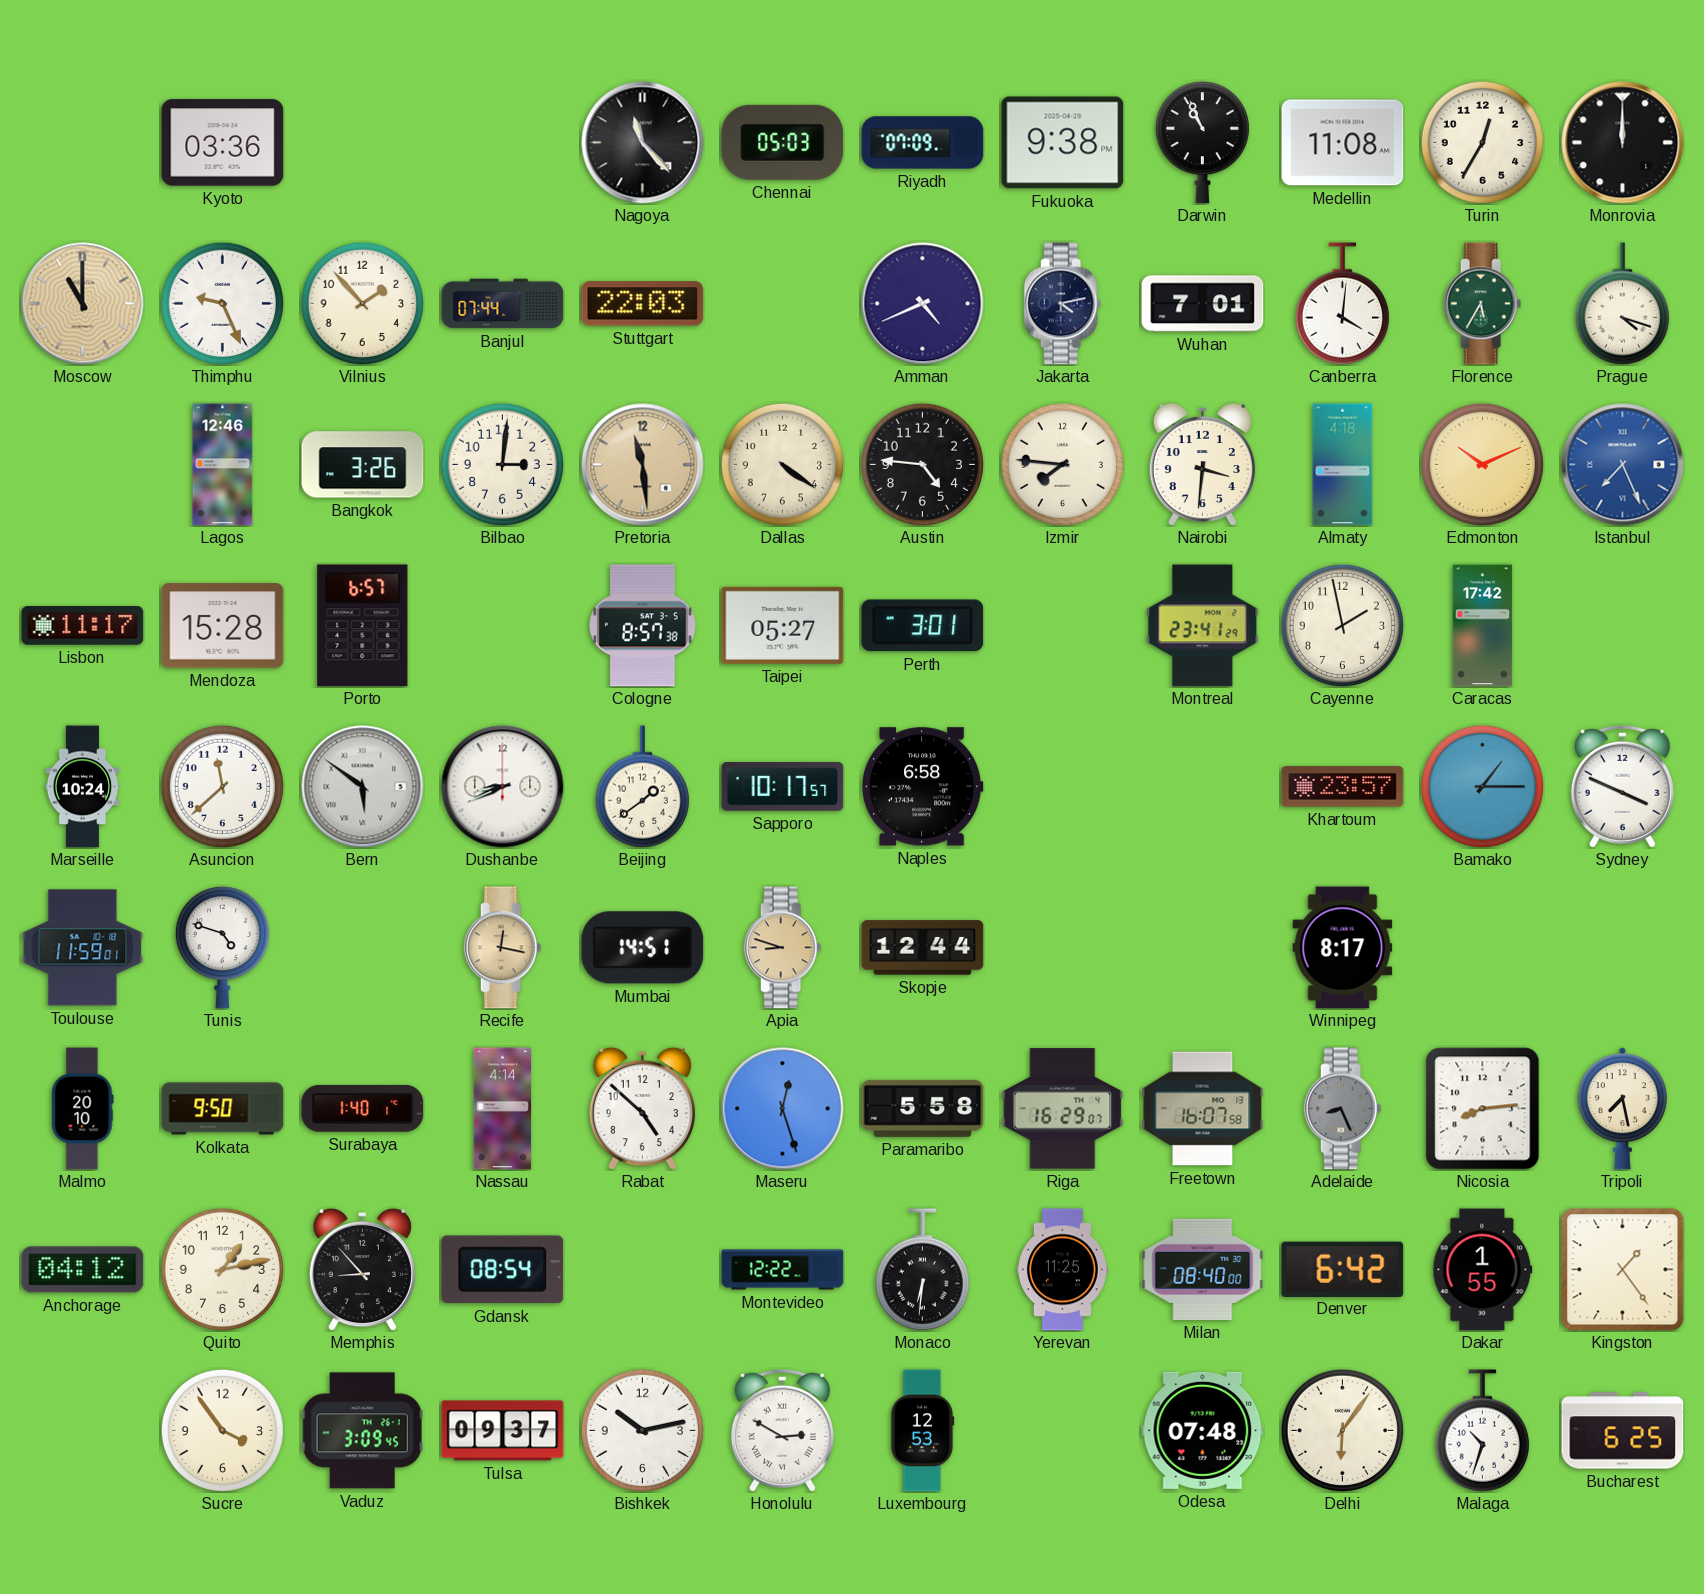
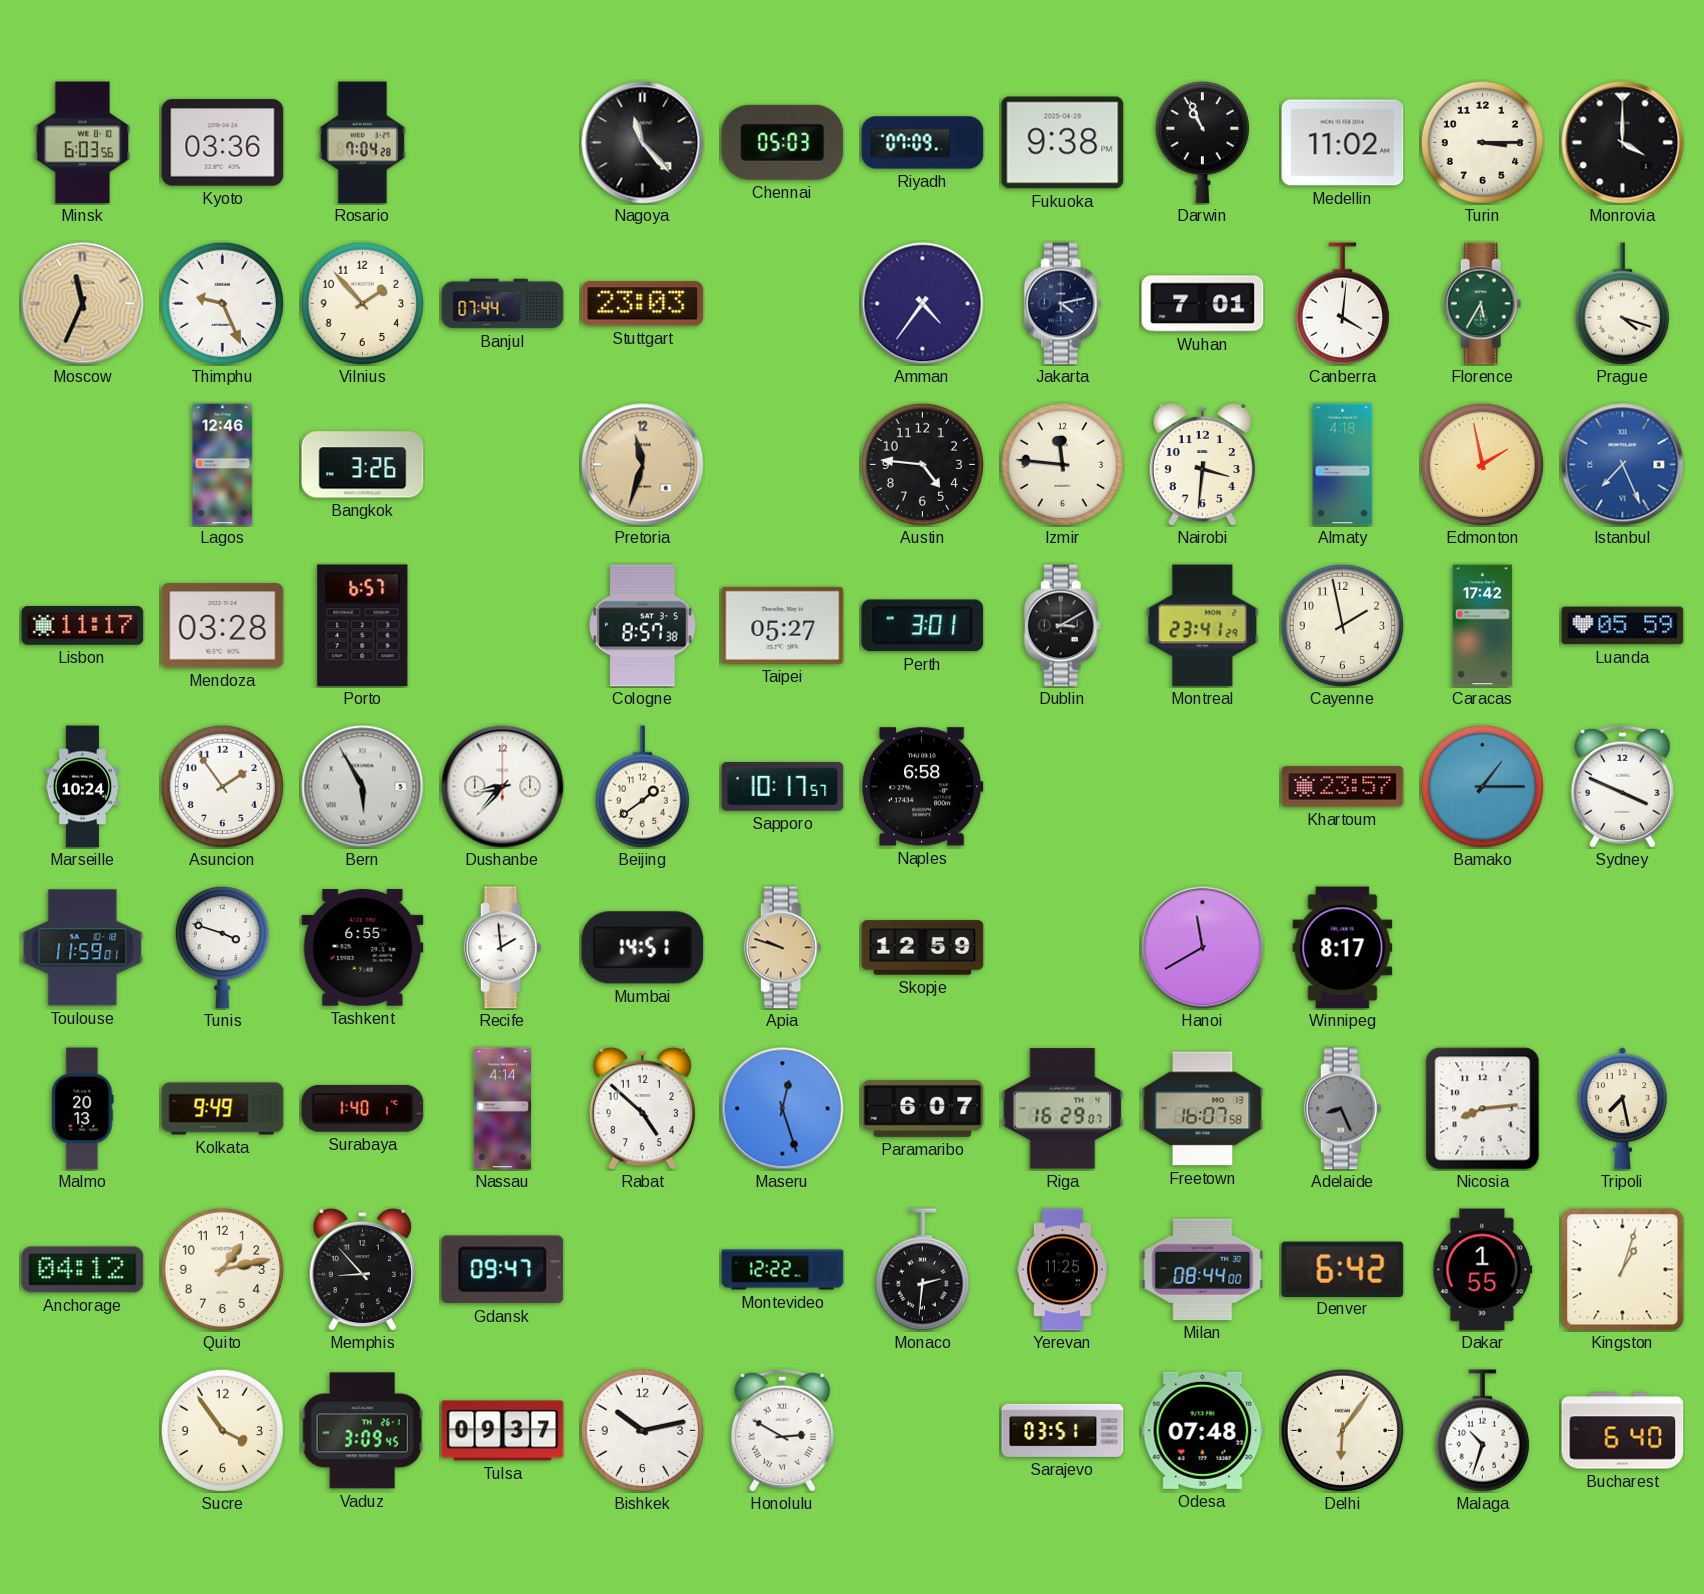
Minsk: none -> 6:03 (83, 143)
Rosario: none -> 7:04 (362, 143)
Medellin: 11:08 -> 11:02 (1343, 143)
Turin: 12:35 -> 3:15 (1482, 142)
Monrovia: 12:00 -> 4:00 (1623, 143)
Moscow: 11:00 -> 11:34 (83, 304)
Stuttgart: 22:03 -> 23:03 (643, 304)
Amman: 4:41 -> 4:36 (923, 304)
Bilbao: 3:01 -> none (502, 464)
Pretoria: 11:29 -> 11:33 (643, 465)
Dallas: 4:21 -> none (782, 464)
Izmir: 7:46 -> 11:46 (1062, 464)
Edmonton: 10:11 -> 1:58 (1482, 464)
Mendoza: 15:28 -> 03:28 (223, 626)
Dublin: none -> 3:10 (1063, 626)
Luanda: none -> 05:59 (1623, 626)
Asuncion: 11:38 -> 1:54 (222, 786)
Bern: 5:51 -> 5:55 (363, 787)
Dushanbe: 8:41 -> 8:37 (503, 787)
Tunis: 4:48 -> 3:48 (222, 947)
Tashkent: none -> 6:55 (363, 948)
Recife: 12:17 -> 1:59 (503, 948)
Recife dial: champagne -> white (503, 948)
Apia: 8:48 -> 9:48 (783, 948)
Skopje: 12:44 -> 12:59 (923, 948)
Hanoi: none -> 11:40 (1203, 948)
Malmo: 20:10 -> 20:13 (83, 1109)
Kolkata: 9:50 -> 9:49 (223, 1109)
Paramaribo: 5:58 -> 6:07 (923, 1108)
Gdansk: 08:54 -> 09:47 (503, 1270)
Monaco: 6:31 -> 2:31 (922, 1270)
Milan: 08:40 -> 08:44 (1203, 1269)
Kingston: 1:24 -> 1:03 (1623, 1270)
Luxembourg: 12:53 -> none (923, 1431)
Sarajevo: none -> 03:51 (1063, 1430)
Bucharest: 6:25 -> 6:40 (1623, 1431)
